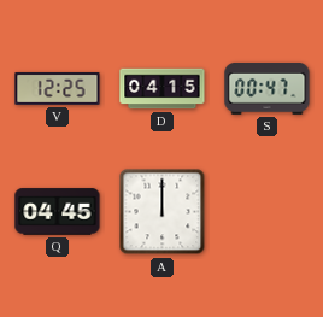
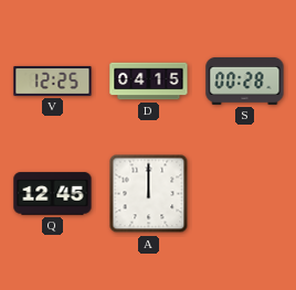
S: 00:47 -> 00:28 (245, 80)
Q: 04:45 -> 12:45 (53, 194)
